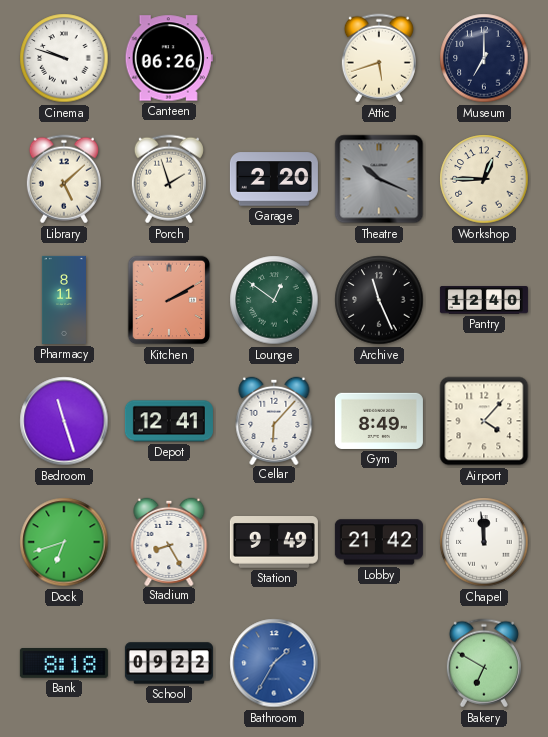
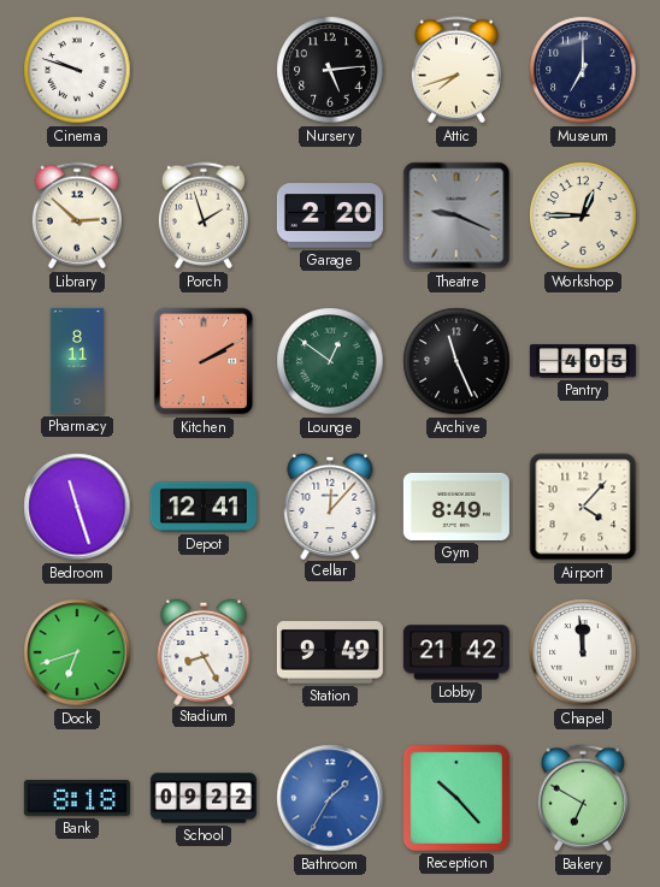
Canteen: 06:26 -> none (169, 58)
Nursery: none -> 5:14 (330, 70)
Attic: 5:42 -> 7:42 (456, 70)
Library: 5:08 -> 2:52 (77, 215)
Theatre: 10:19 -> 9:19 (456, 215)
Pantry: 12:40 -> 4:05 (583, 361)
Cellar: 6:07 -> 12:07 (330, 505)
Reception: none -> 10:23 (456, 798)
